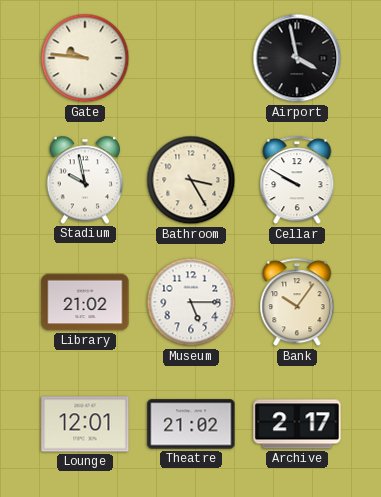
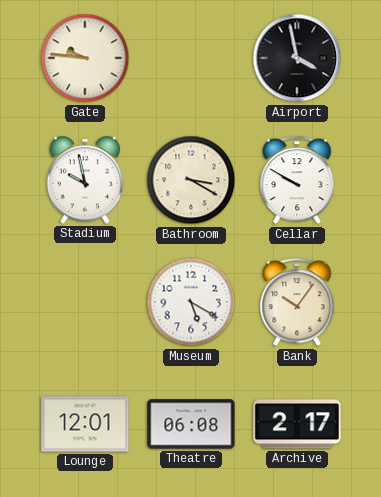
Bathroom: 3:25 -> 3:20 (191, 180)
Library: 21:02 -> none (85, 302)
Museum: 5:15 -> 5:20 (191, 302)
Theatre: 21:02 -> 06:08 (191, 424)
